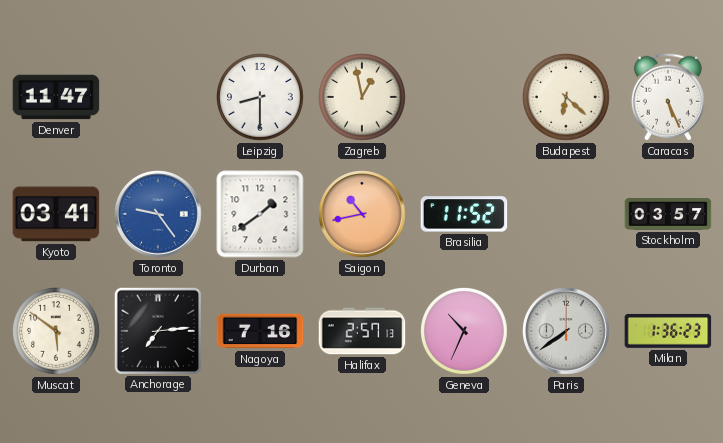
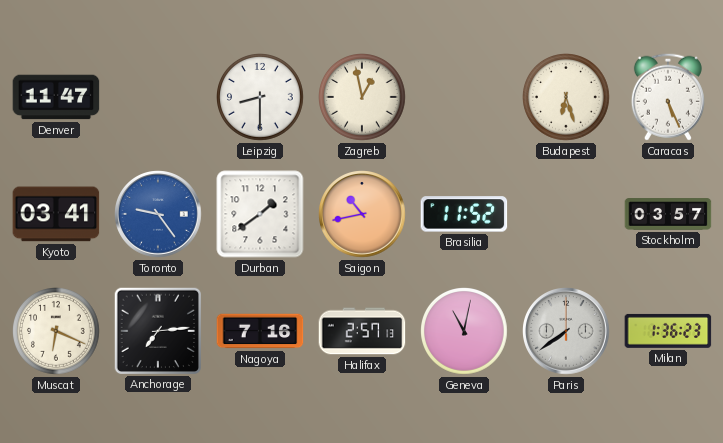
Budapest: 6:22 -> 6:27 (567, 98)
Muscat: 5:51 -> 6:19 (57, 332)
Geneva: 10:34 -> 11:02 (465, 332)
